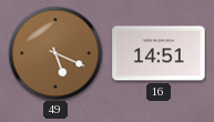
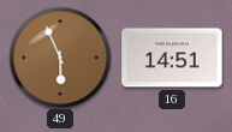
49: 5:19 -> 5:56 (60, 58)
